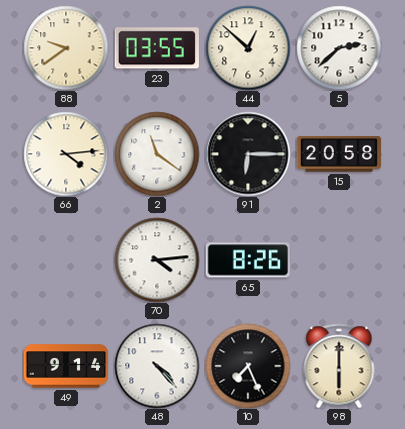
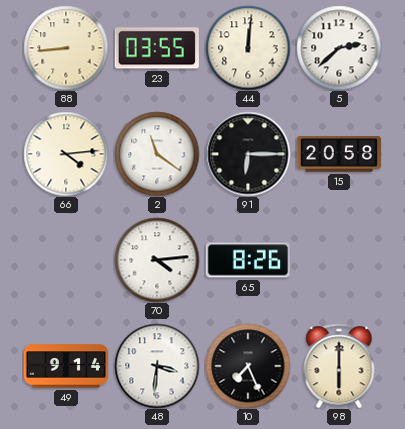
88: 9:39 -> 8:44 (66, 48)
44: 12:52 -> 12:01 (248, 48)
48: 4:23 -> 3:31 (157, 366)
